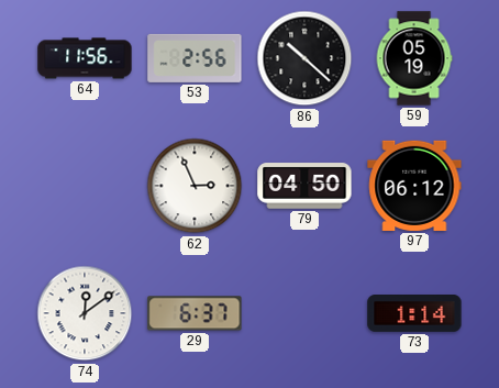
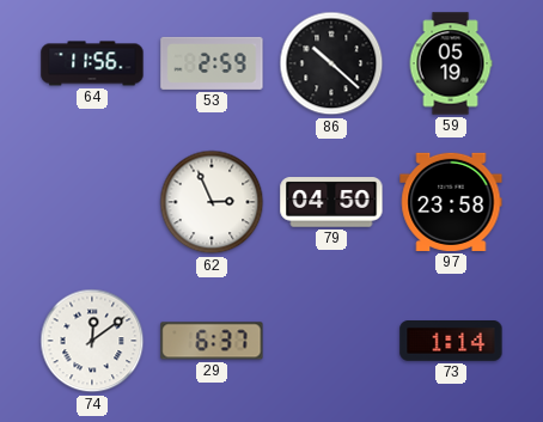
53: 2:56 -> 2:59 (212, 63)
97: 06:12 -> 23:58 (451, 202)
